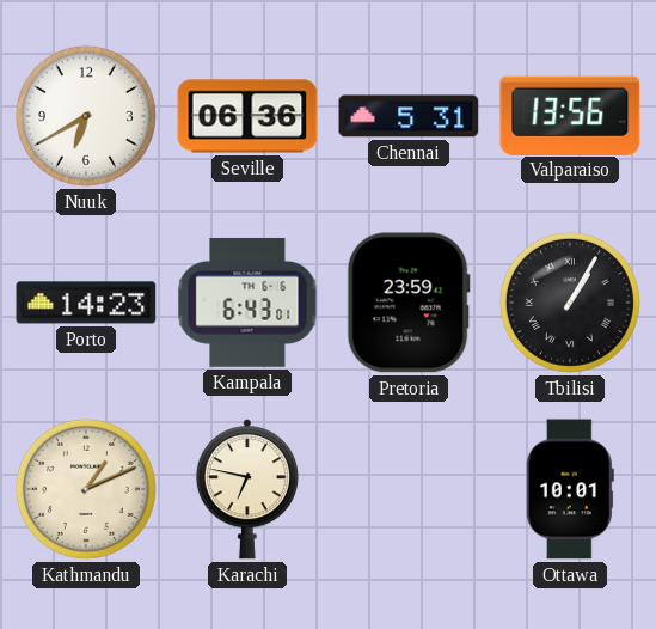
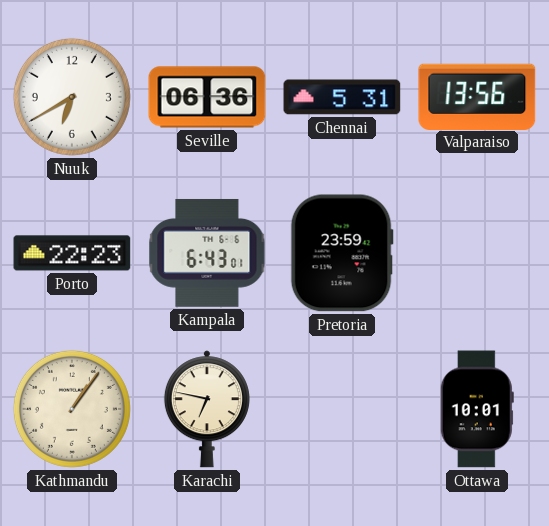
Porto: 14:23 -> 22:23 (72, 253)
Tbilisi: 1:05 -> none (570, 303)
Kathmandu: 1:11 -> 1:06 (72, 409)
